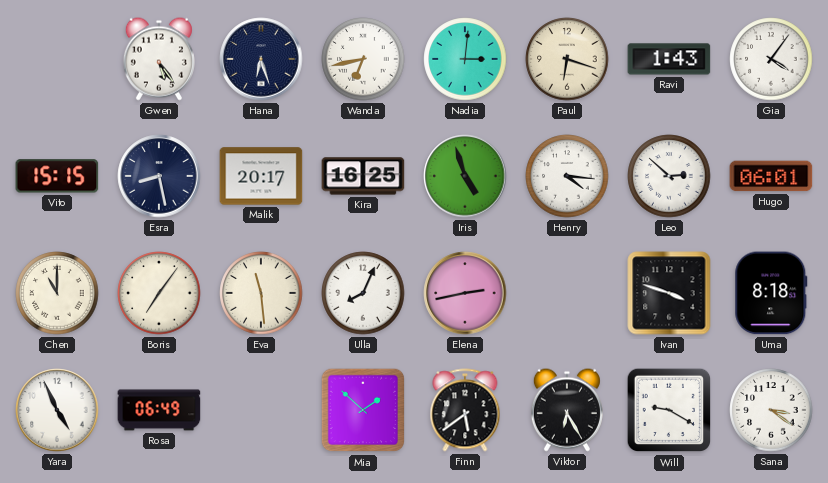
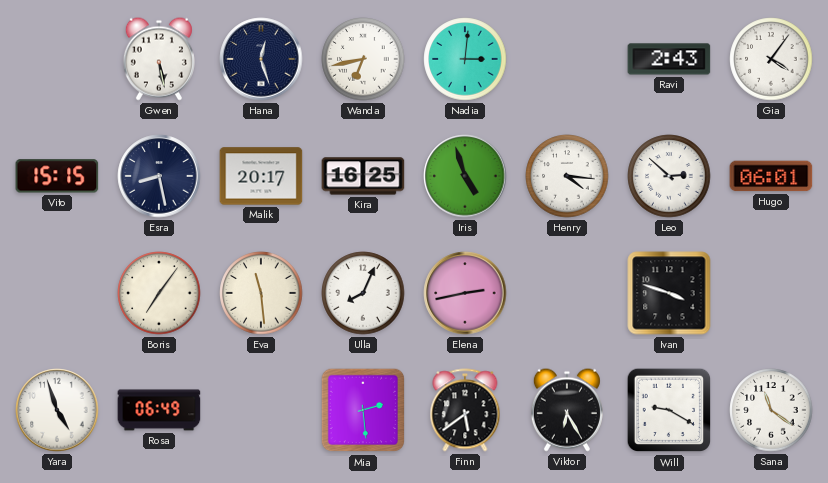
Gwen: 5:24 -> 5:28 (159, 59)
Hana: 6:27 -> 12:27 (261, 59)
Paul: 6:18 -> none (567, 59)
Ravi: 1:43 -> 2:43 (669, 59)
Chen: 11:00 -> none (57, 293)
Uma: 8:18 -> none (771, 293)
Yara: 4:56 -> 4:57 (57, 410)
Mia: 1:52 -> 2:29 (363, 410)
Sana: 3:21 -> 11:21 (771, 410)
